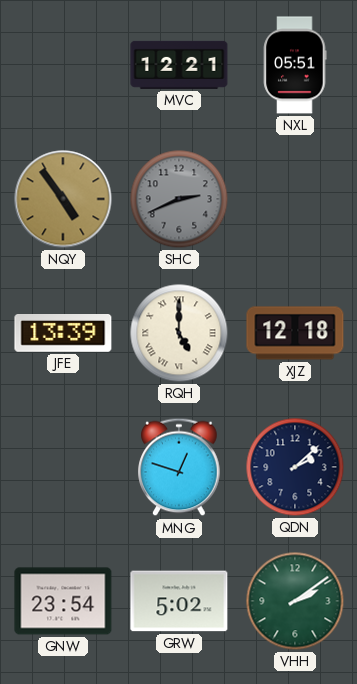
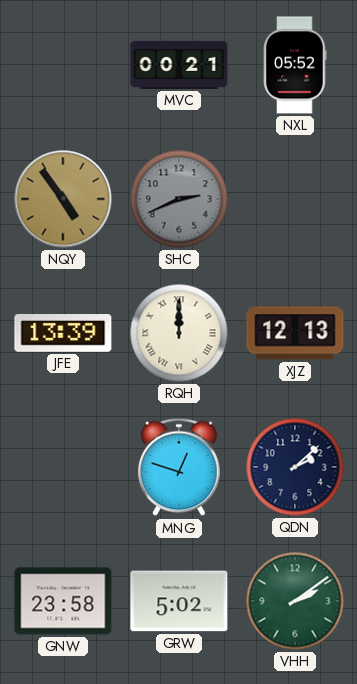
MVC: 12:21 -> 00:21 (179, 65)
NXL: 05:51 -> 05:52 (295, 65)
RQH: 5:00 -> 12:00 (179, 333)
XJZ: 12:18 -> 12:13 (295, 333)
GNW: 23:54 -> 23:58 (63, 601)
